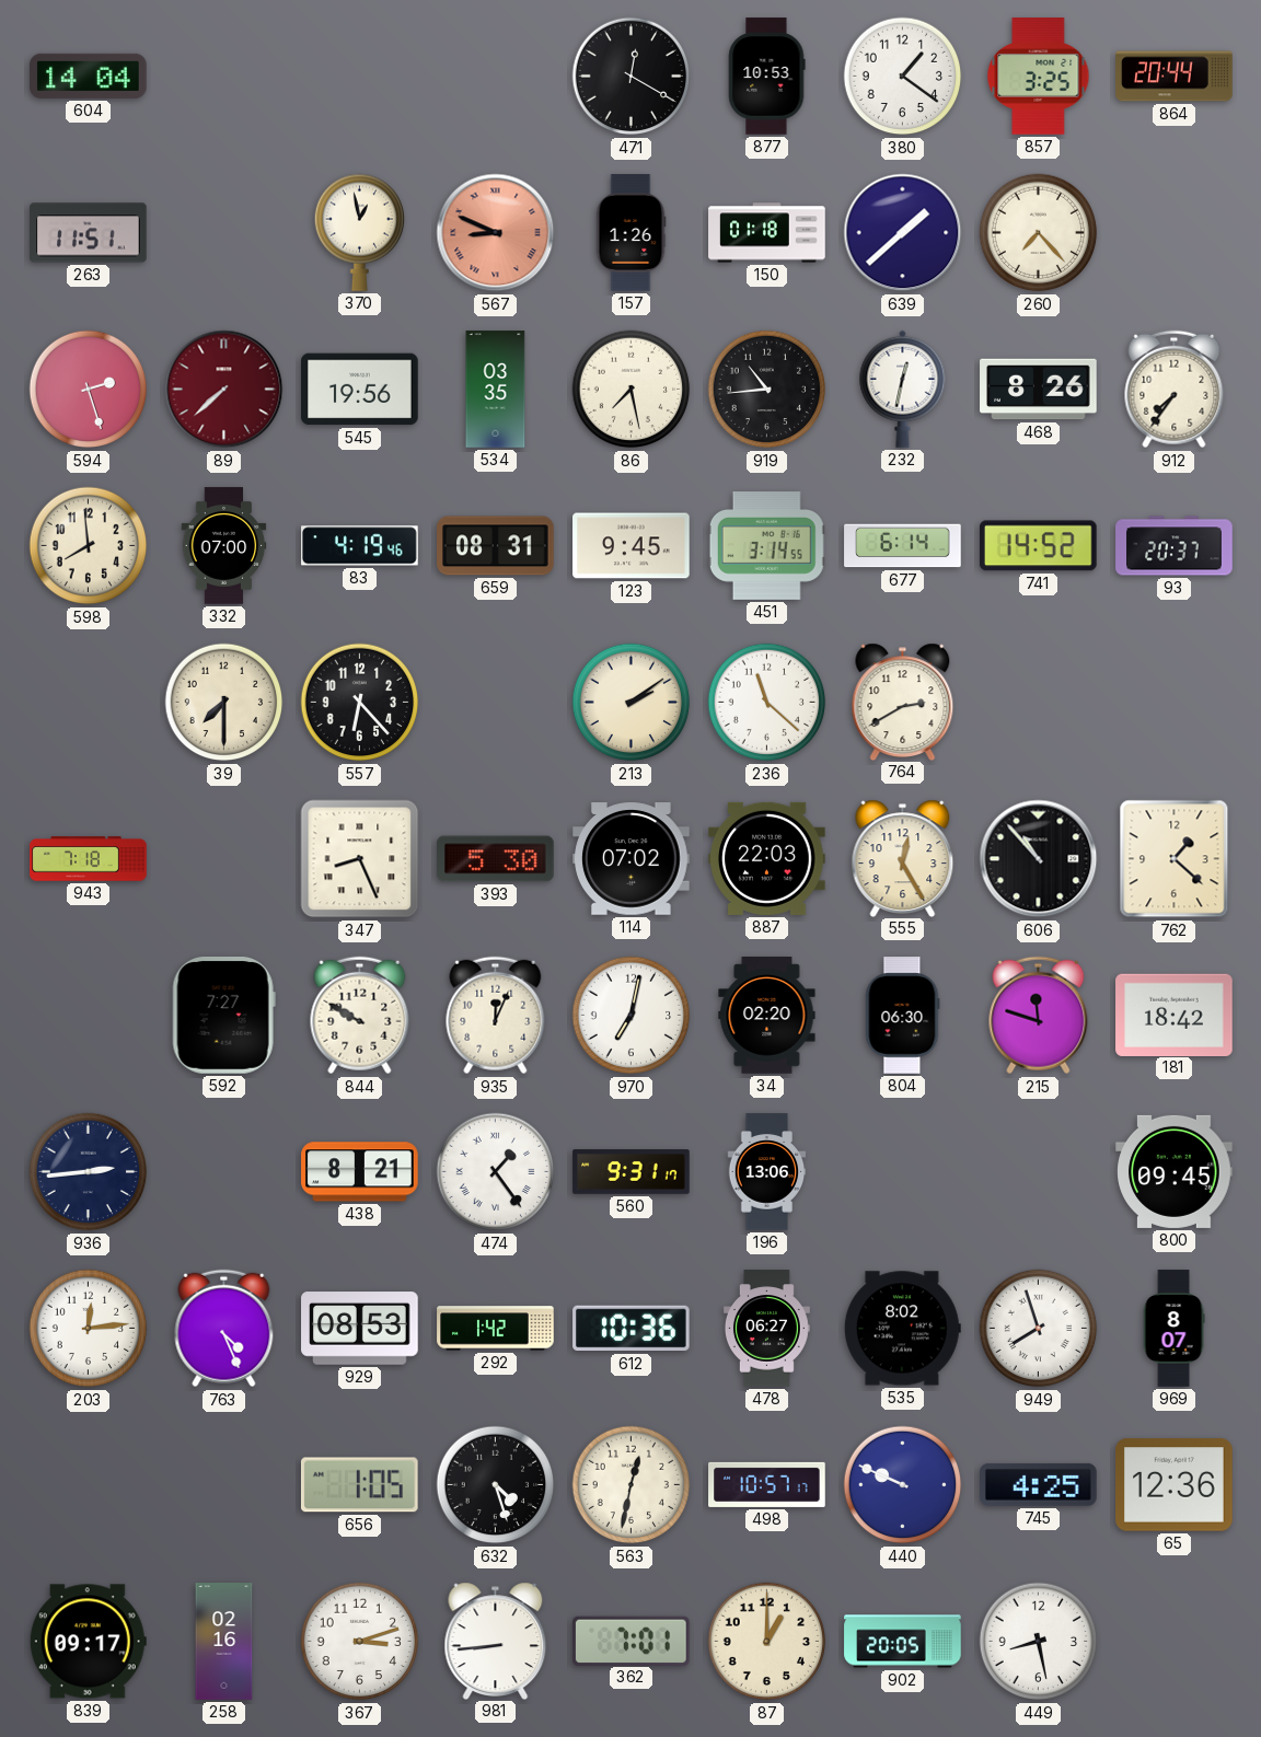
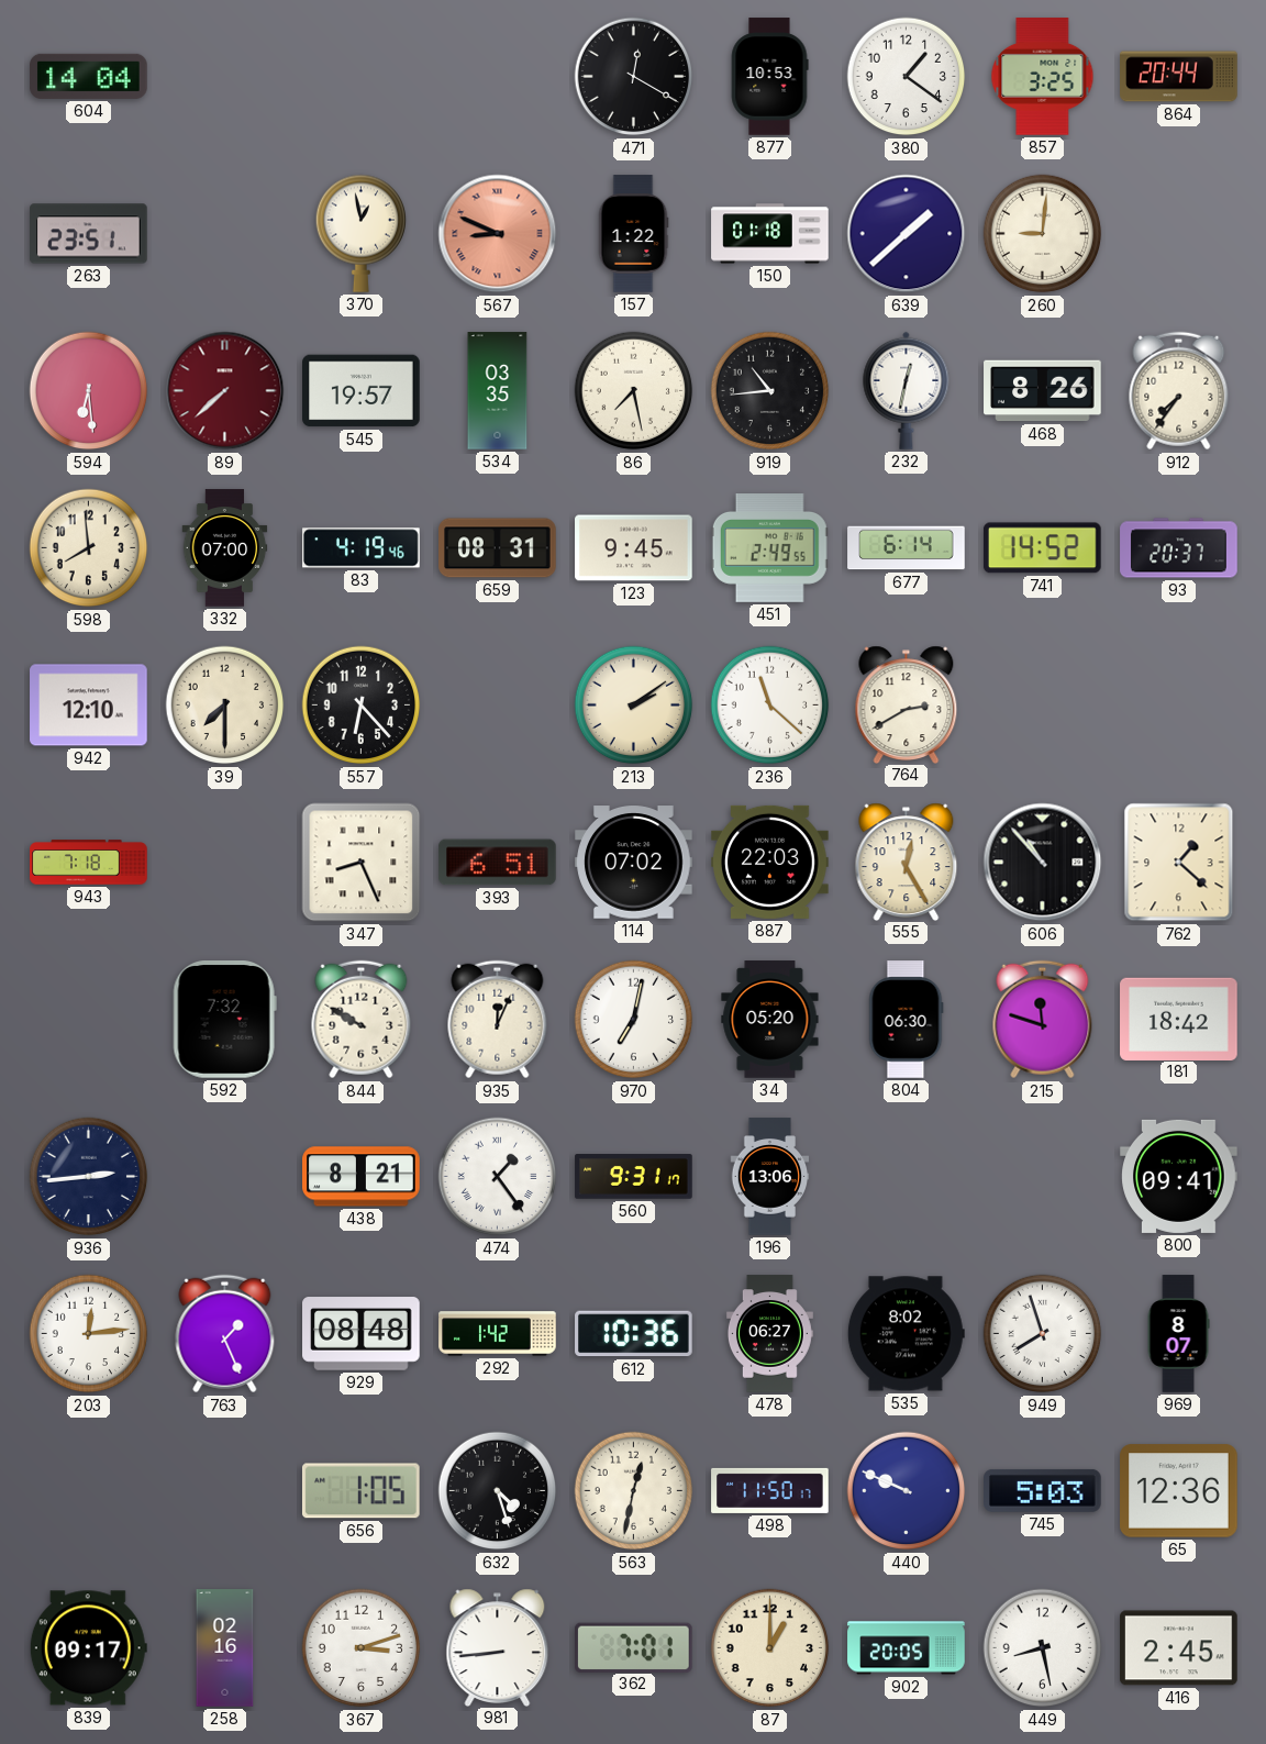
263: 11:51 -> 23:51 (89, 234)
157: 1:26 -> 1:22 (633, 234)
260: 7:23 -> 9:01 (1043, 234)
594: 2:27 -> 6:29 (89, 391)
545: 19:56 -> 19:57 (362, 391)
451: 3:14 -> 2:49 (769, 548)
942: none -> 12:10 (89, 706)
393: 5:30 -> 6:51 (498, 863)
592: 7:27 -> 7:32 (224, 1020)
34: 02:20 -> 05:20 (770, 1020)
800: 09:45 -> 09:41 (1179, 1176)
763: 4:26 -> 1:26 (225, 1334)
929: 08:53 -> 08:48 (362, 1334)
498: 10:57 -> 11:50 (770, 1490)
745: 4:25 -> 5:03 (1043, 1490)
416: none -> 2:45 (1179, 1648)
